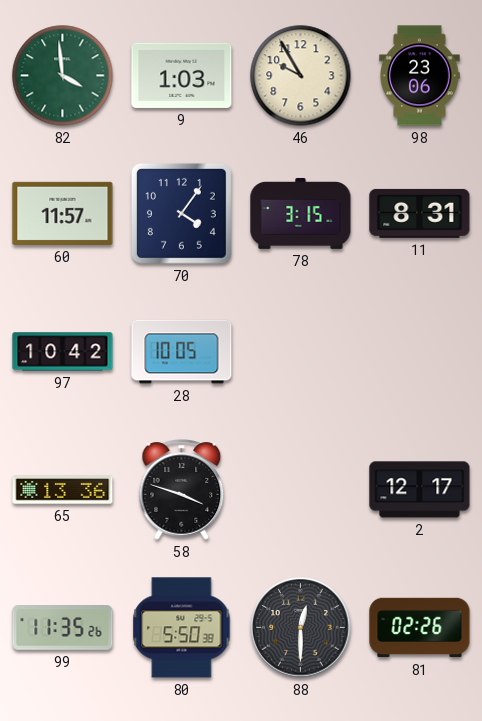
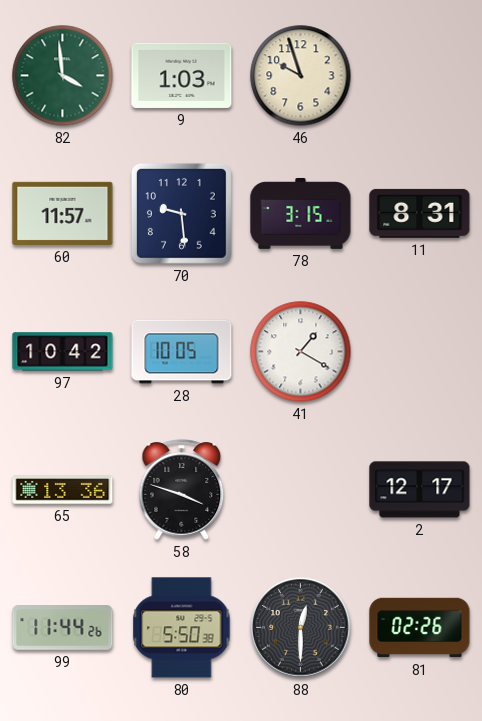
46: 9:55 -> 9:57 (301, 76)
98: 23:06 -> none (420, 76)
70: 4:06 -> 9:29 (181, 213)
41: none -> 1:20 (301, 352)
99: 11:35 -> 11:44 (63, 628)
